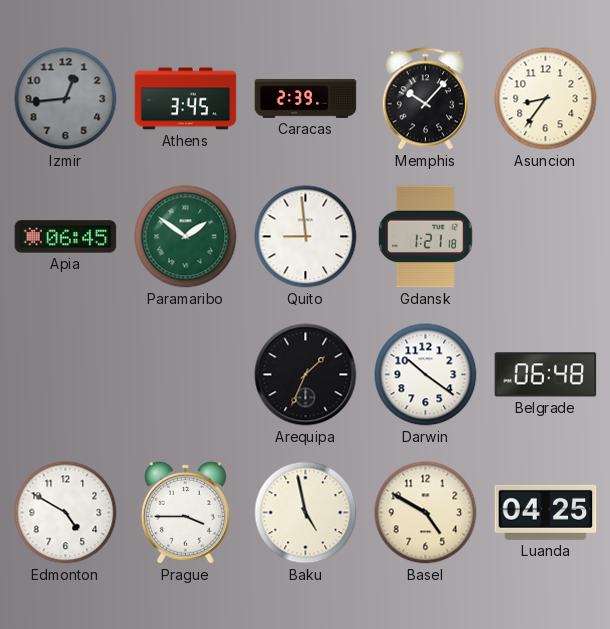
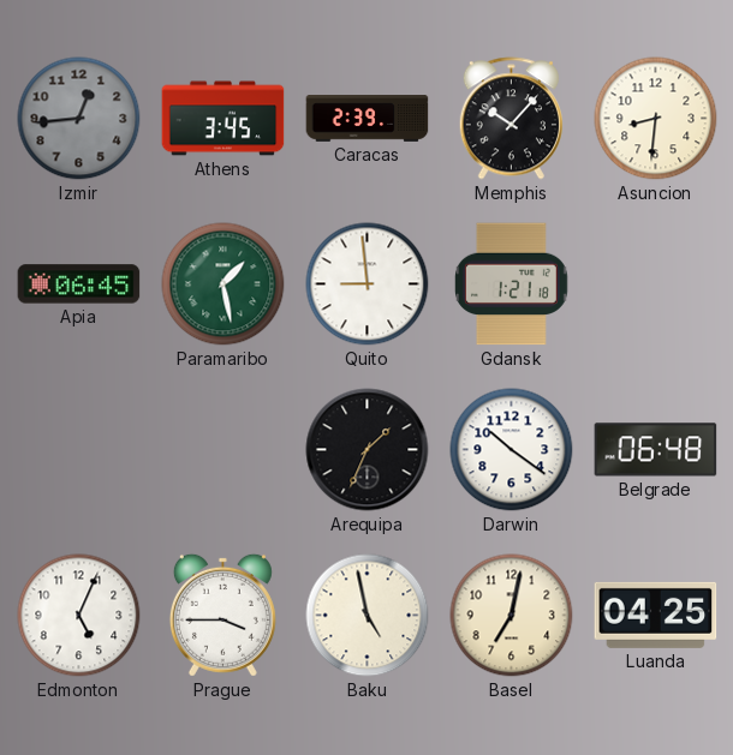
Asuncion: 8:36 -> 8:31 (656, 119)
Paramaribo: 1:51 -> 1:28 (224, 284)
Edmonton: 4:50 -> 5:04 (79, 616)
Basel: 4:50 -> 7:02 (512, 616)
